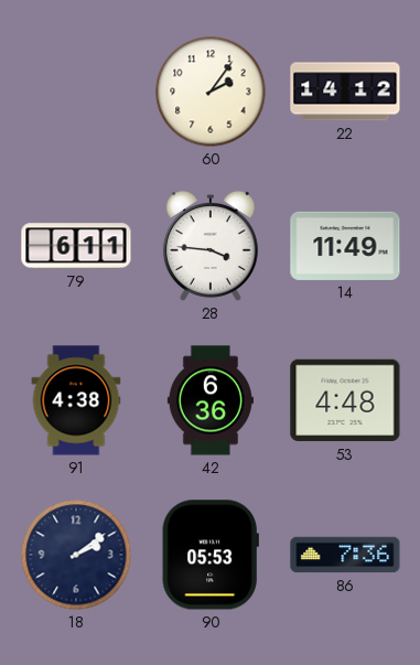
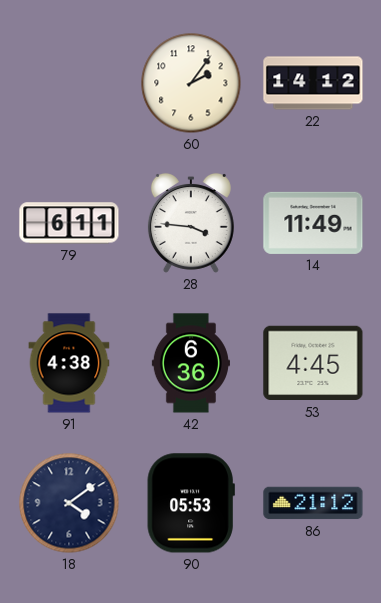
53: 4:48 -> 4:45 (313, 363)
18: 2:09 -> 4:09 (69, 503)
86: 7:36 -> 21:12 (313, 503)
